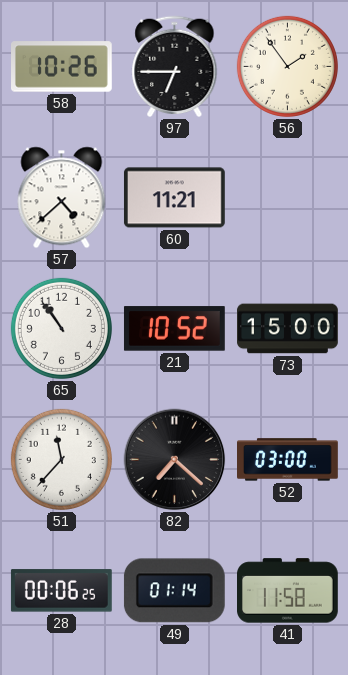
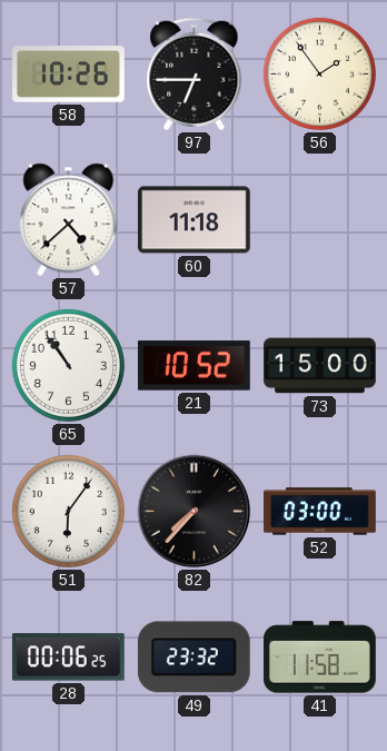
60: 11:21 -> 11:18 (195, 220)
51: 11:37 -> 6:06 (68, 511)
82: 7:22 -> 7:37 (195, 512)
49: 01:14 -> 23:32 (193, 658)
